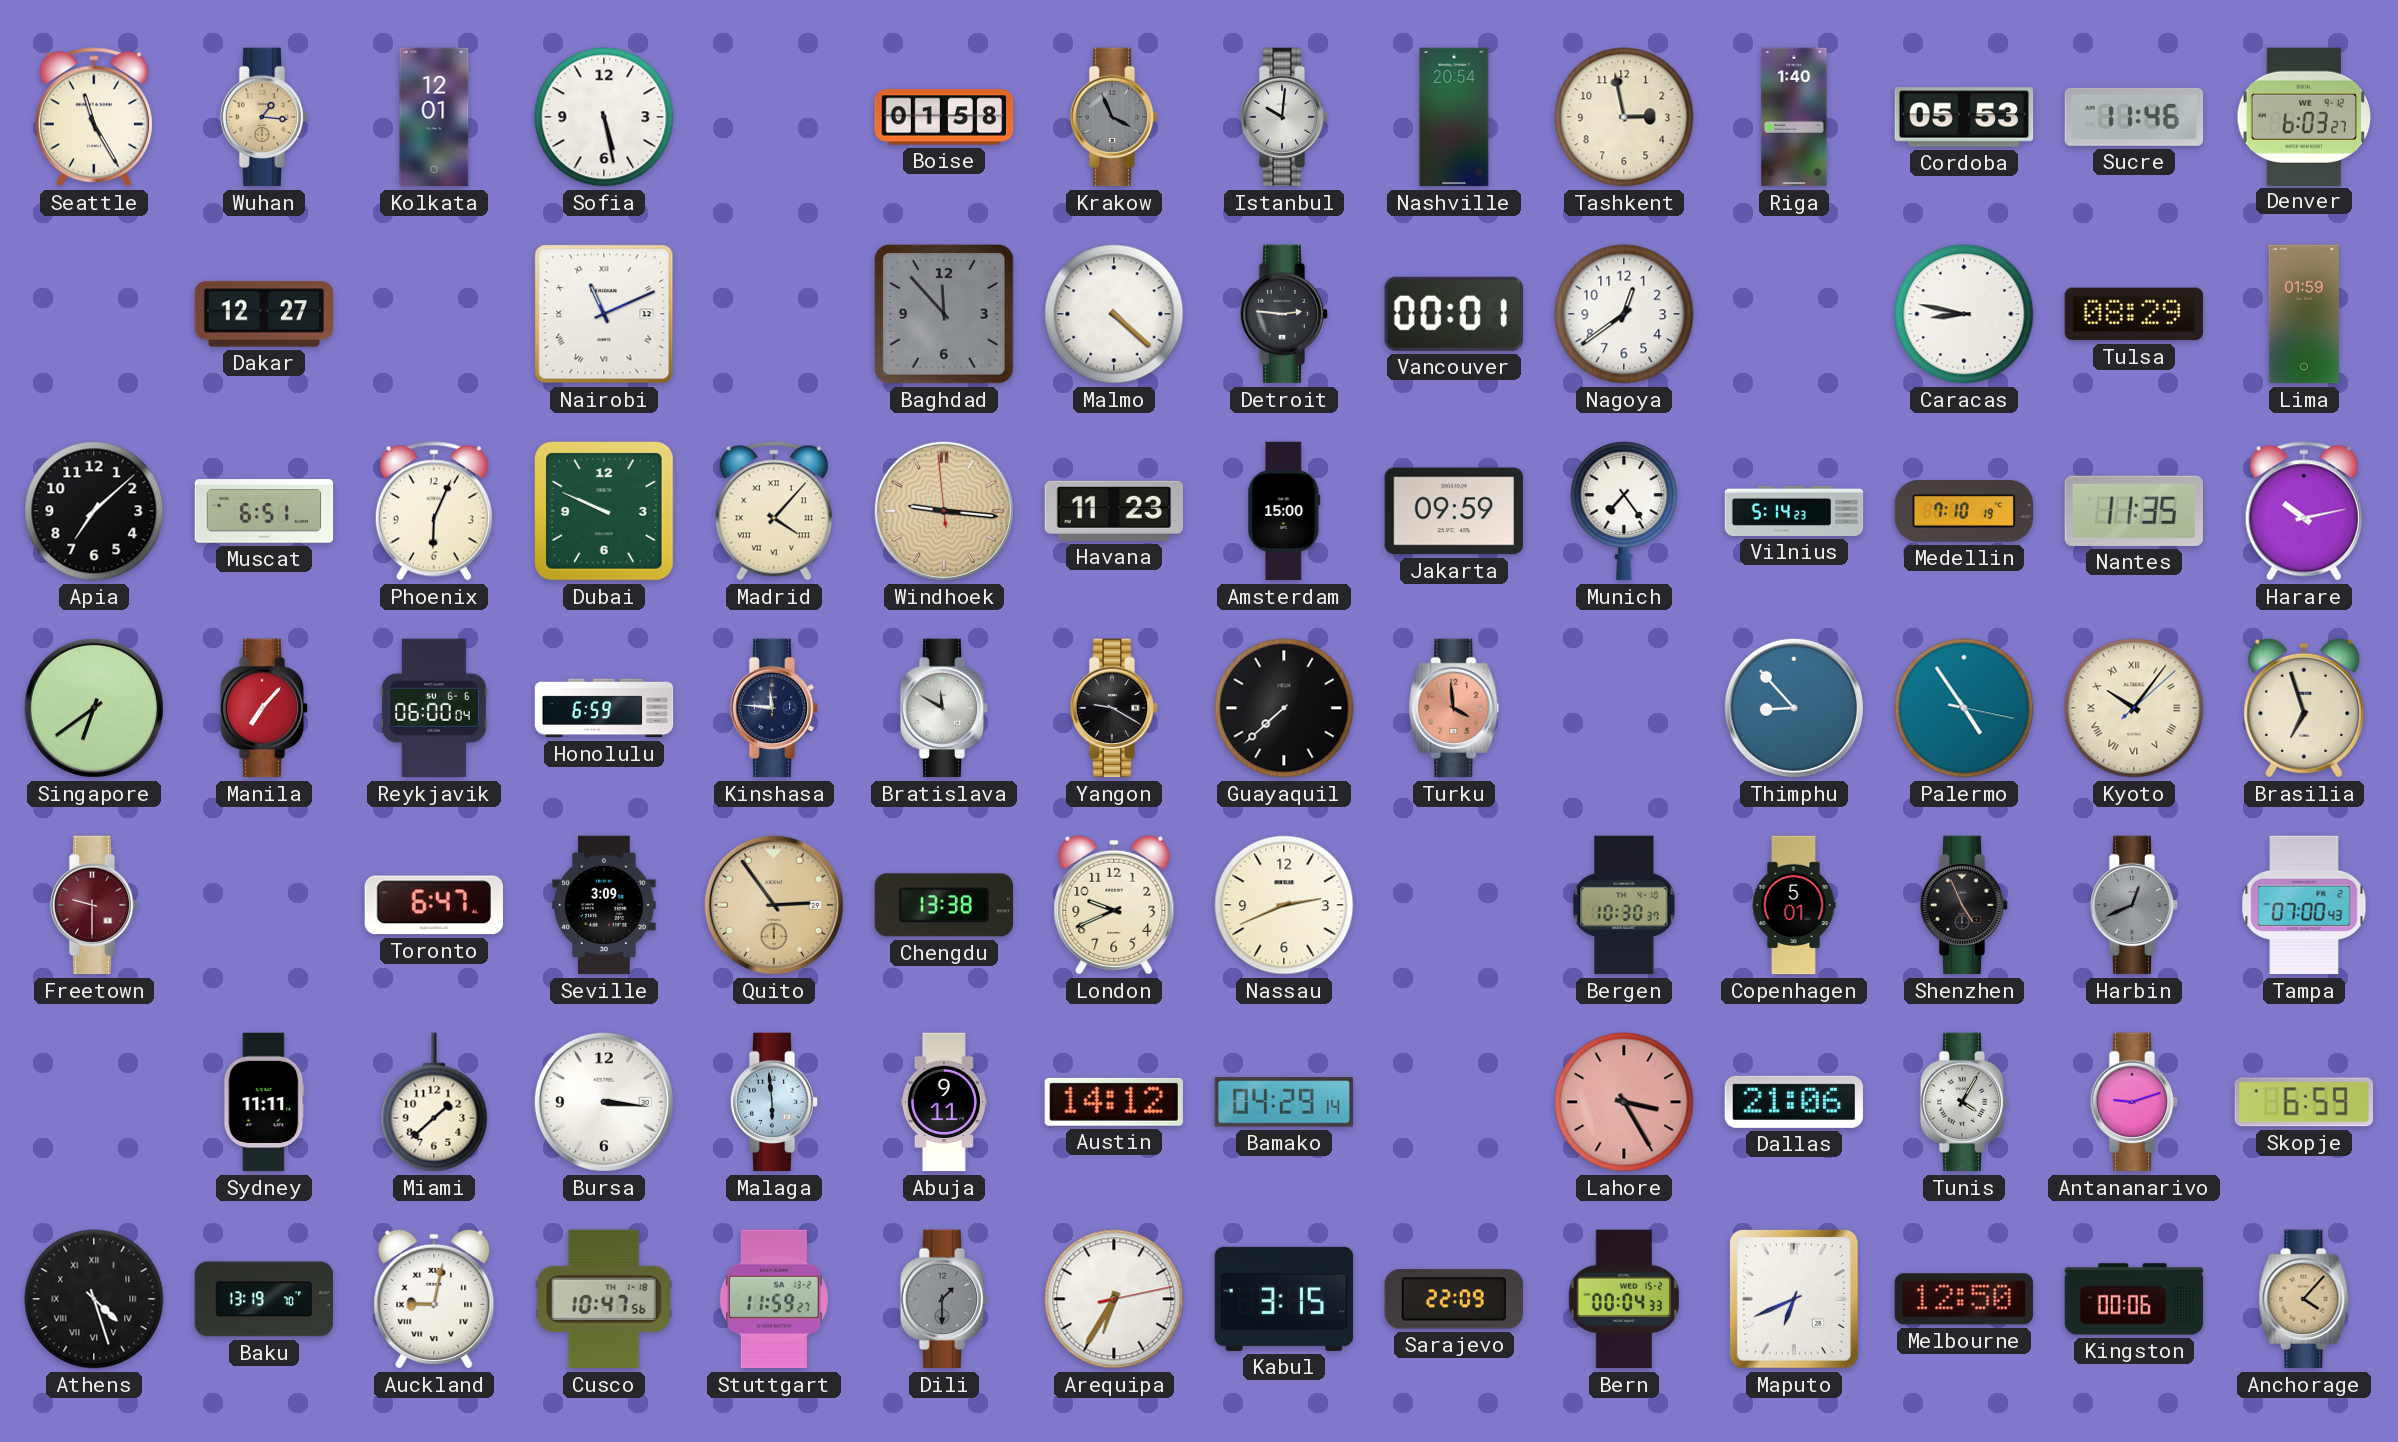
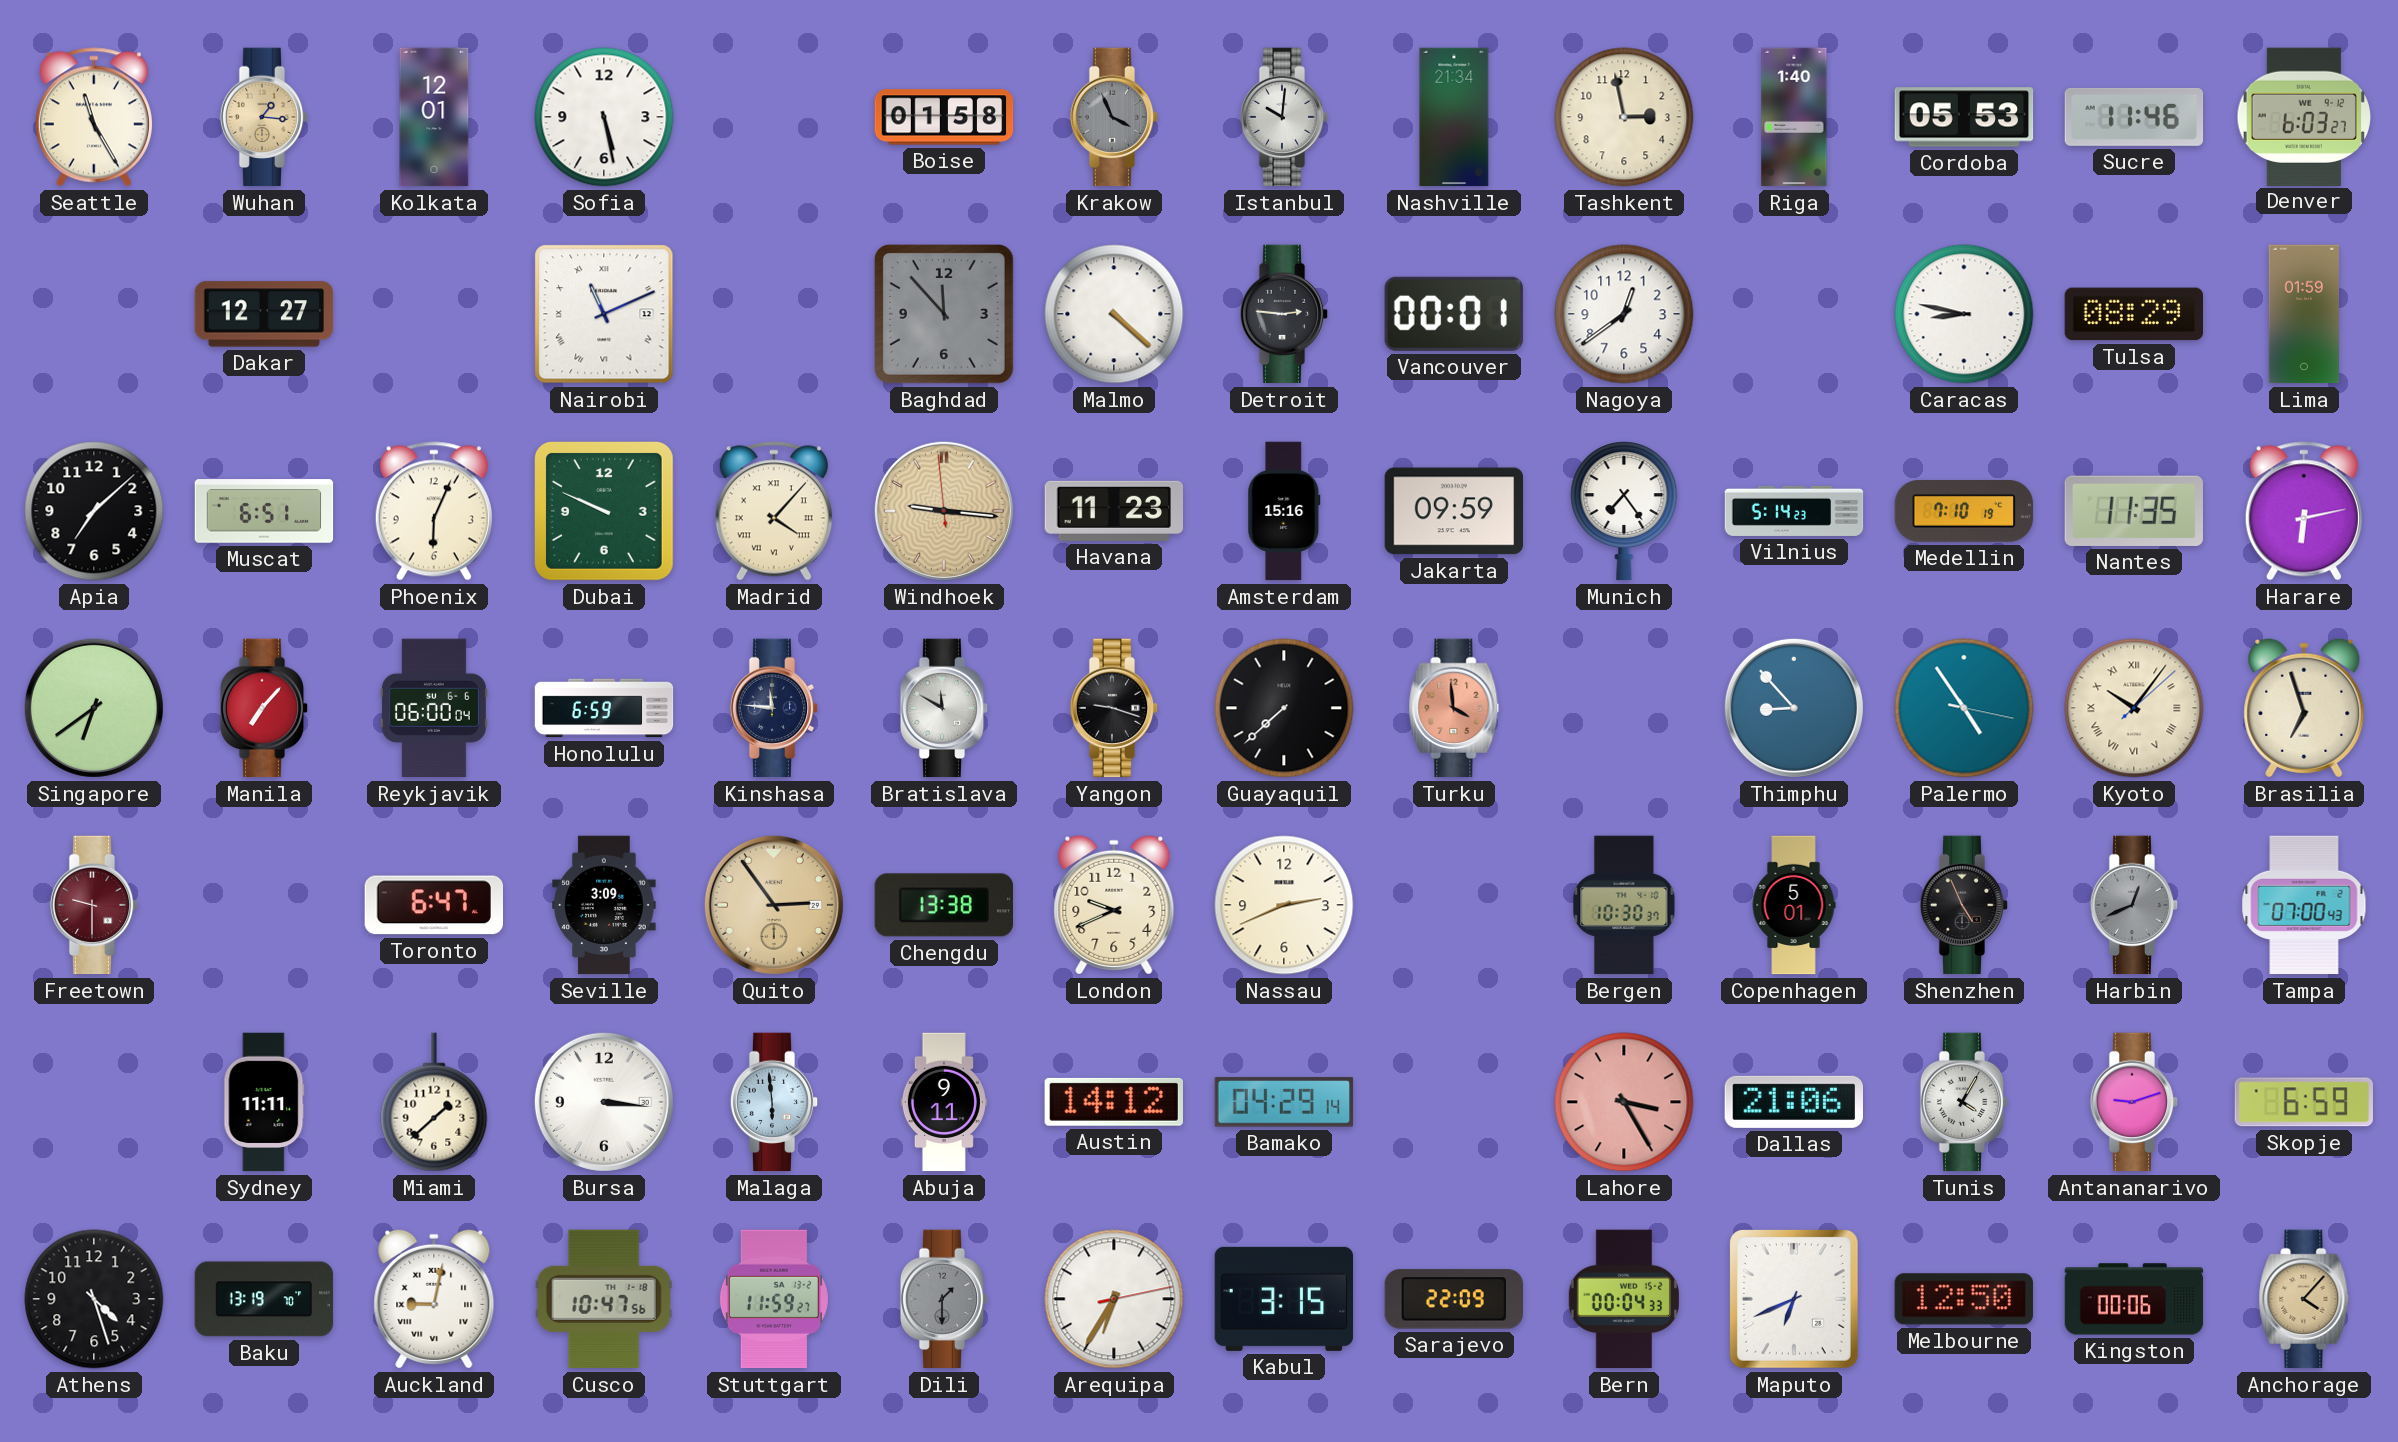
Nashville: 20:54 -> 21:34 (1454, 117)
Amsterdam: 15:00 -> 15:16 (1284, 511)
Harare: 10:13 -> 6:13 (2304, 511)
Yangon: 9:20 -> 9:18 (1114, 708)
Athens numerals: Roman -> Arabic (94, 1299)
